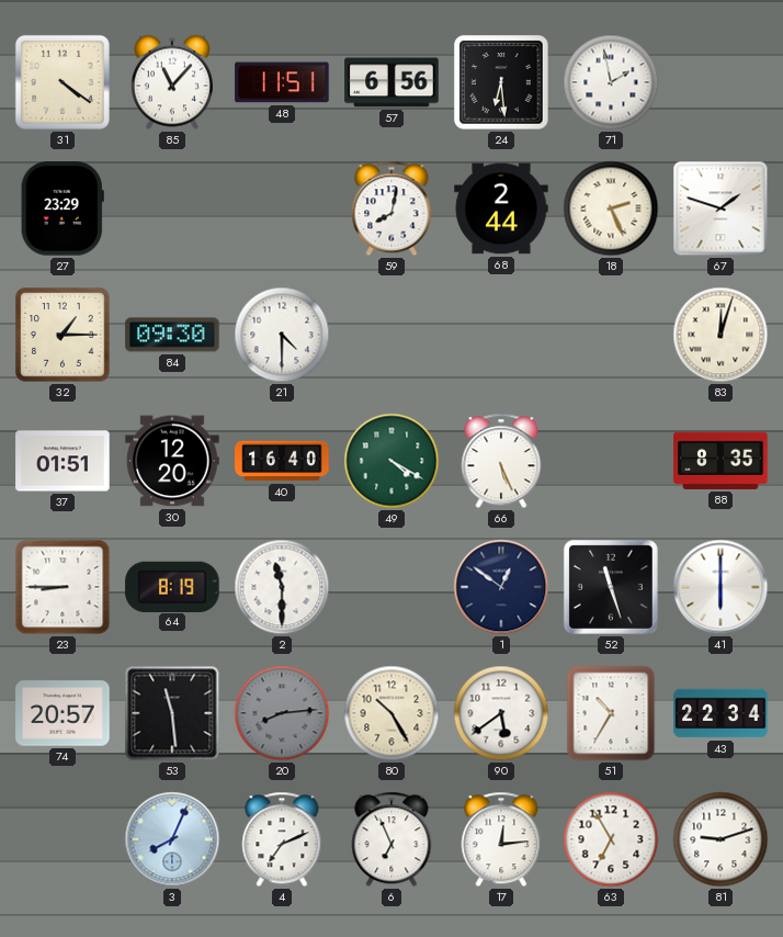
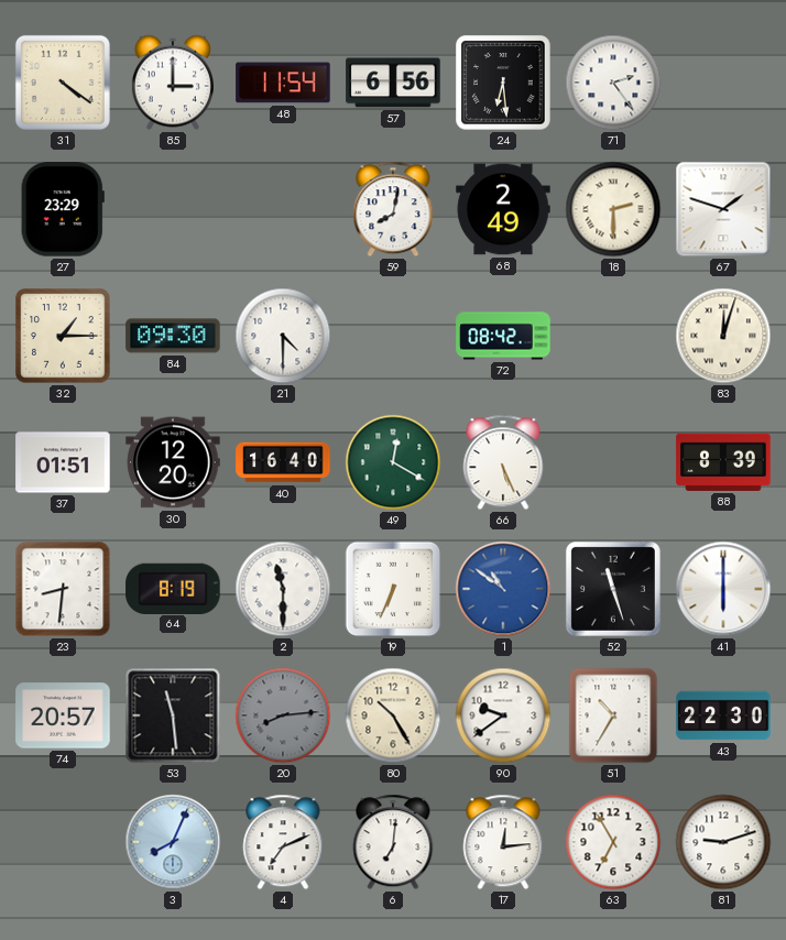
85: 11:07 -> 3:00 (173, 83)
48: 11:51 -> 11:54 (283, 83)
71: 1:58 -> 2:24 (613, 83)
68: 2:44 -> 2:49 (503, 209)
18: 2:26 -> 2:30 (613, 209)
72: none -> 08:42 (503, 336)
49: 4:20 -> 12:20 (393, 462)
88: 8:35 -> 8:39 (723, 462)
23: 8:45 -> 8:31 (63, 589)
19: none -> 6:34 (393, 589)
1: 12:51 -> 10:51 (503, 589)
1 dial: navy -> blue (503, 589)
90: 5:39 -> 9:39 (503, 715)
43: 22:34 -> 22:30 (723, 715)
6: 6:56 -> 7:01 (393, 842)
